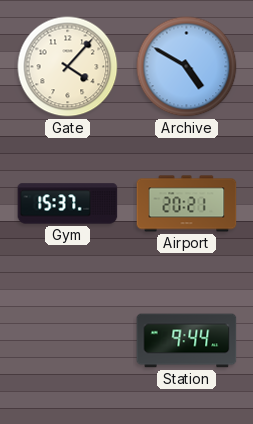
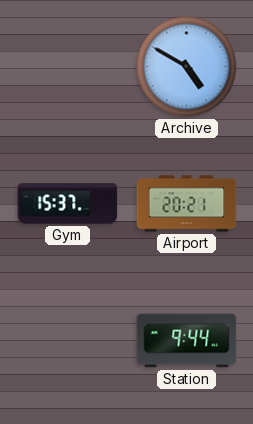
Gate: 4:07 -> none (68, 67)
